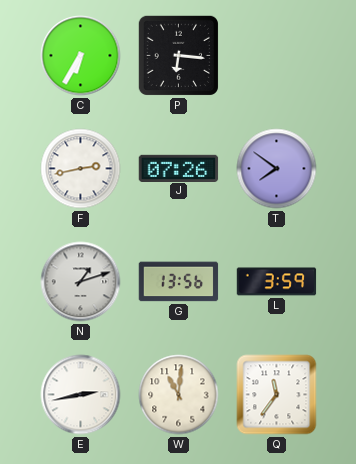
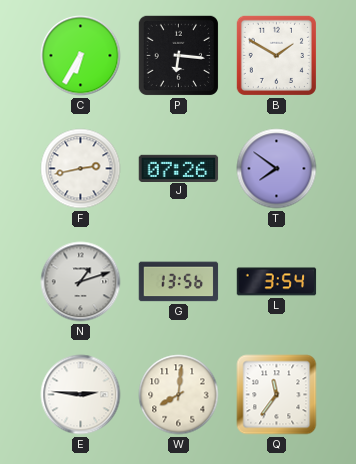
B: none -> 1:50 (276, 55)
L: 3:59 -> 3:54 (277, 282)
E: 2:43 -> 2:46 (81, 395)
W: 11:01 -> 8:01 (179, 395)
